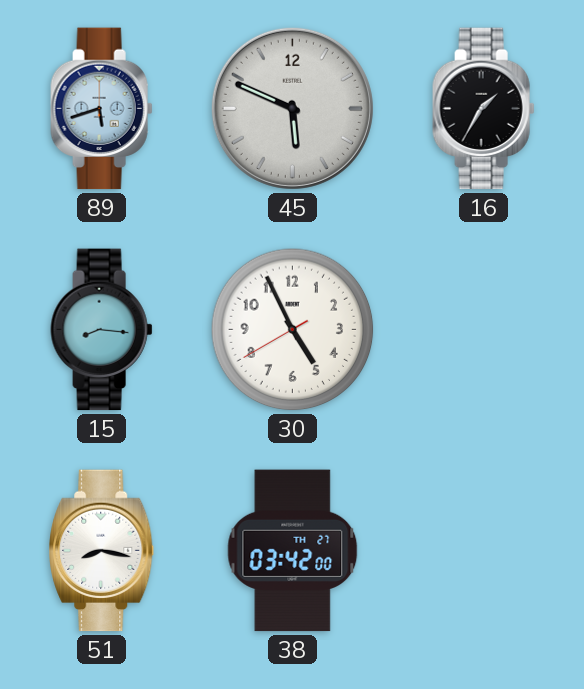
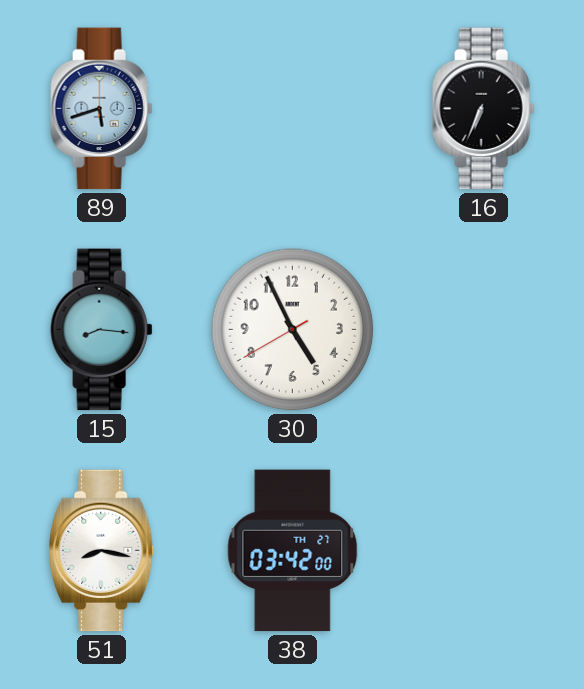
45: 5:49 -> none (292, 108)
16: 1:35 -> 6:34 (484, 109)
